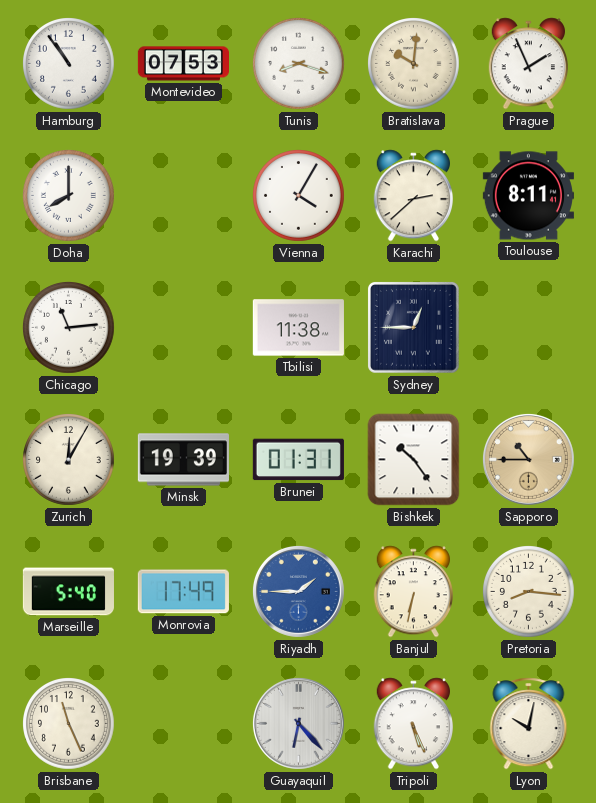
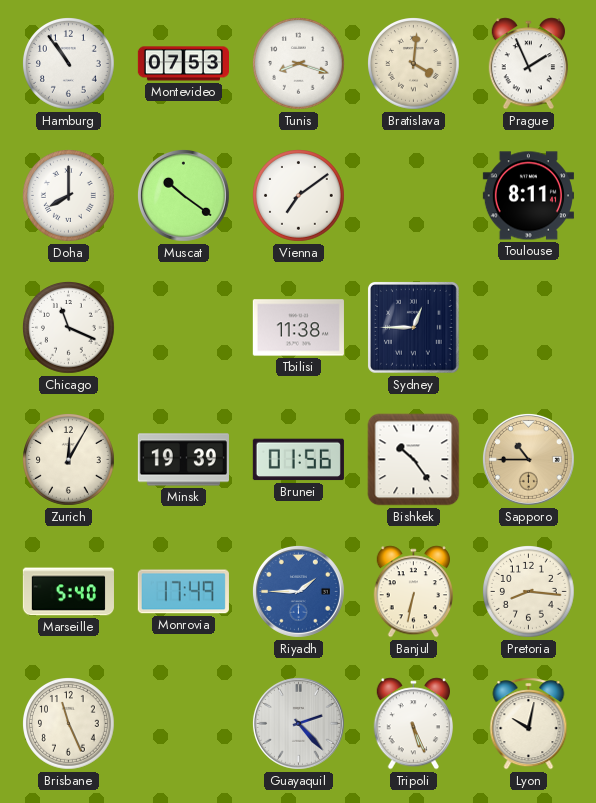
Bratislava: 10:01 -> 4:01 (414, 64)
Muscat: none -> 10:21 (183, 195)
Vienna: 4:05 -> 7:09 (299, 196)
Karachi: 2:38 -> none (413, 196)
Chicago: 11:14 -> 11:19 (69, 328)
Brunei: 01:31 -> 01:56 (298, 460)
Guayaquil: 6:23 -> 2:23 (298, 723)
